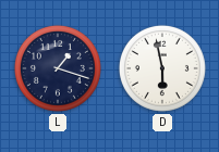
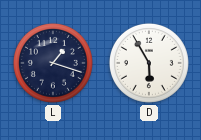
D: 5:58 -> 5:55 (149, 63)
